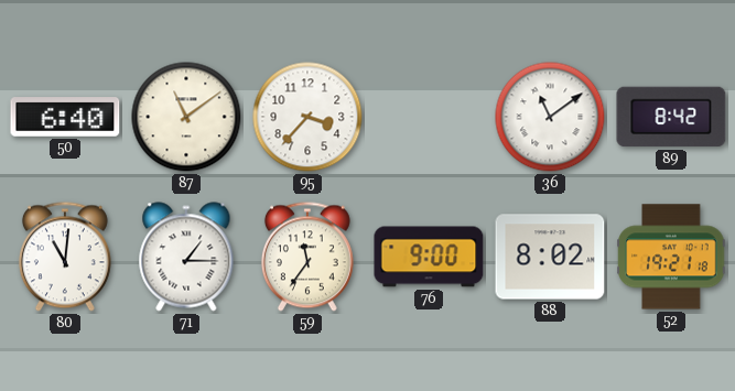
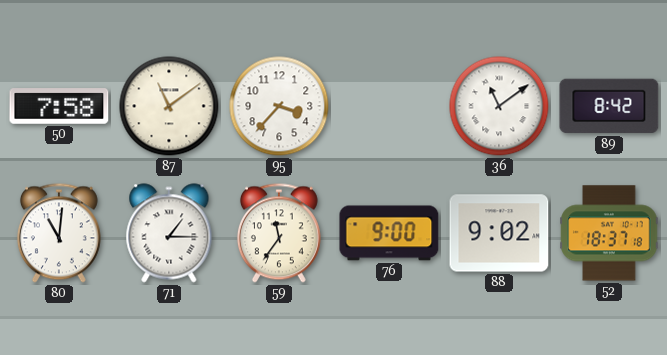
50: 6:40 -> 7:58 (59, 106)
88: 8:02 -> 9:02 (499, 233)
52: 19:21 -> 18:37 (609, 233)
